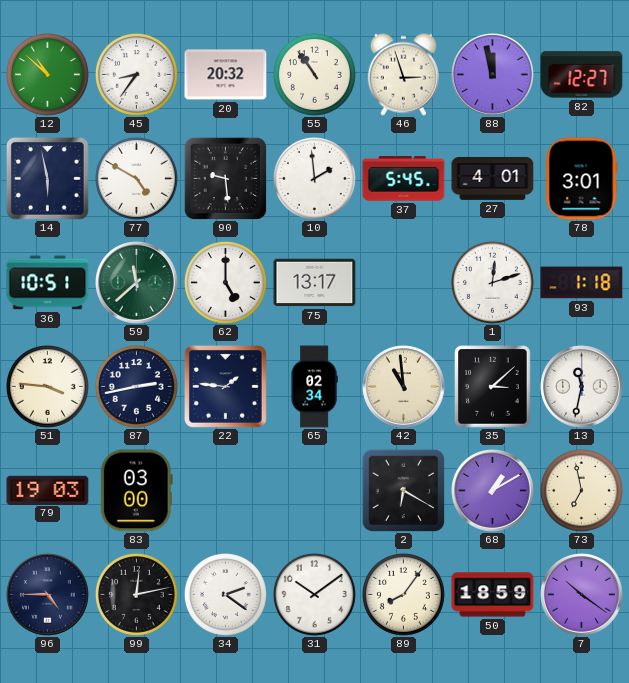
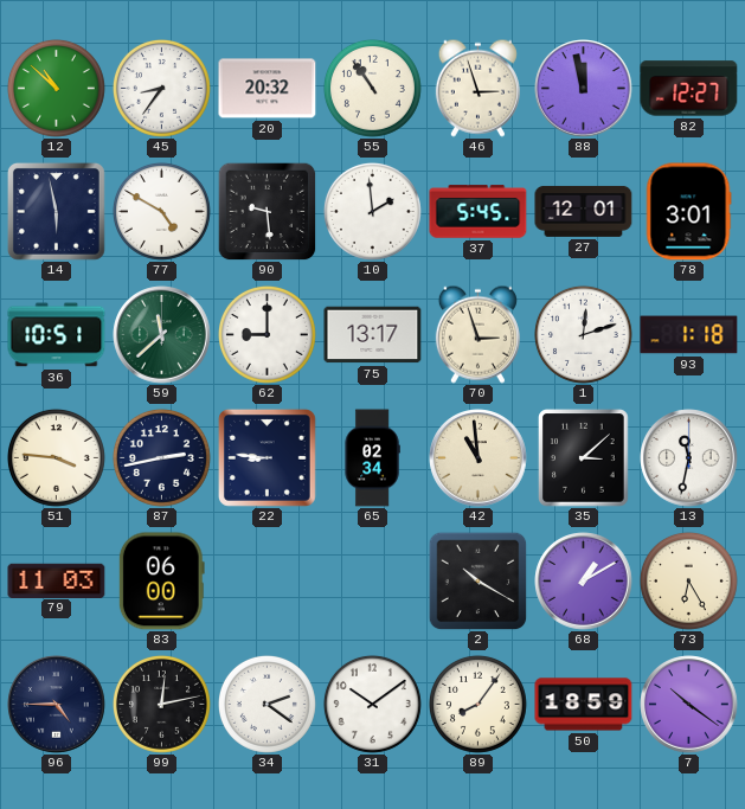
27: 4:01 -> 12:01 (584, 211)
62: 5:00 -> 9:00 (266, 334)
70: none -> 2:57 (477, 334)
22: 1:46 -> 8:46 (266, 457)
79: 19:03 -> 11:03 (57, 580)
83: 03:00 -> 06:00 (161, 582)
2: 6:20 -> 10:20 (477, 580)
73: 6:58 -> 6:25 (688, 580)
